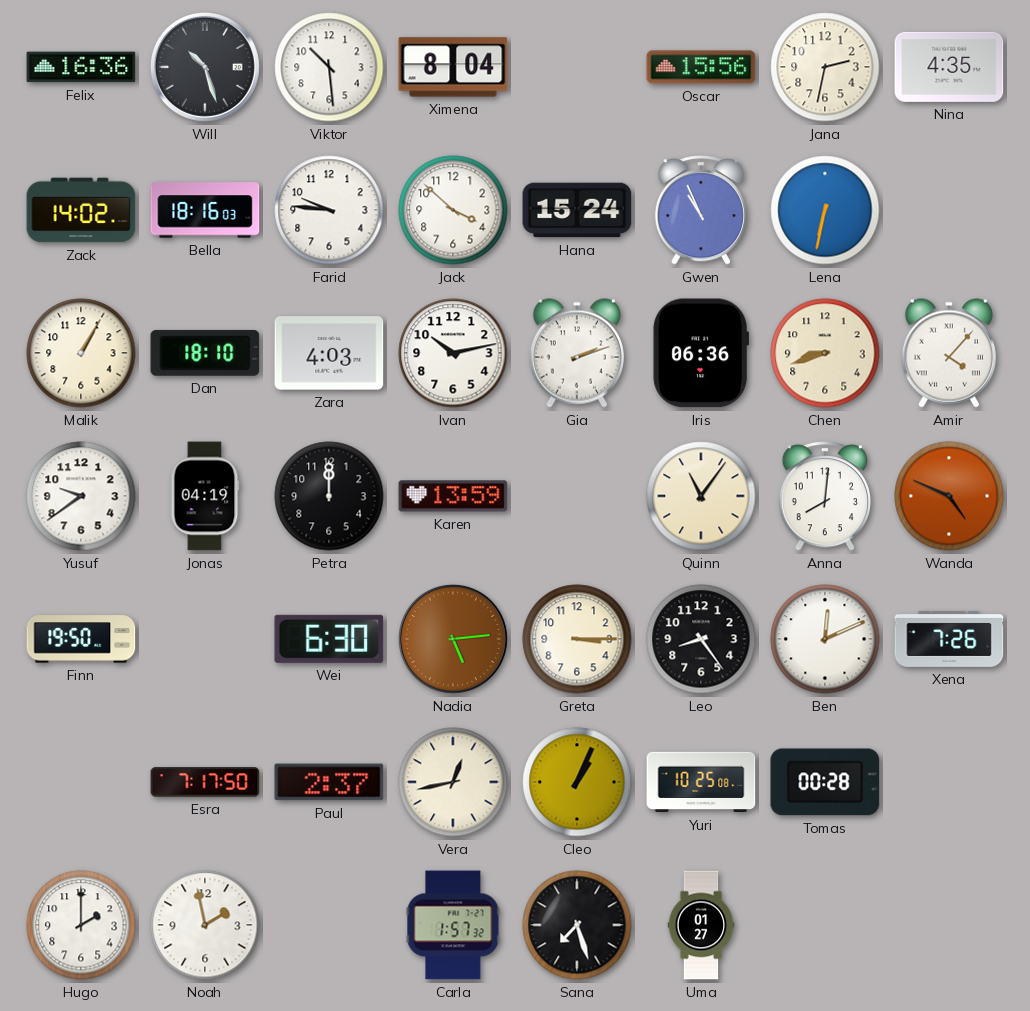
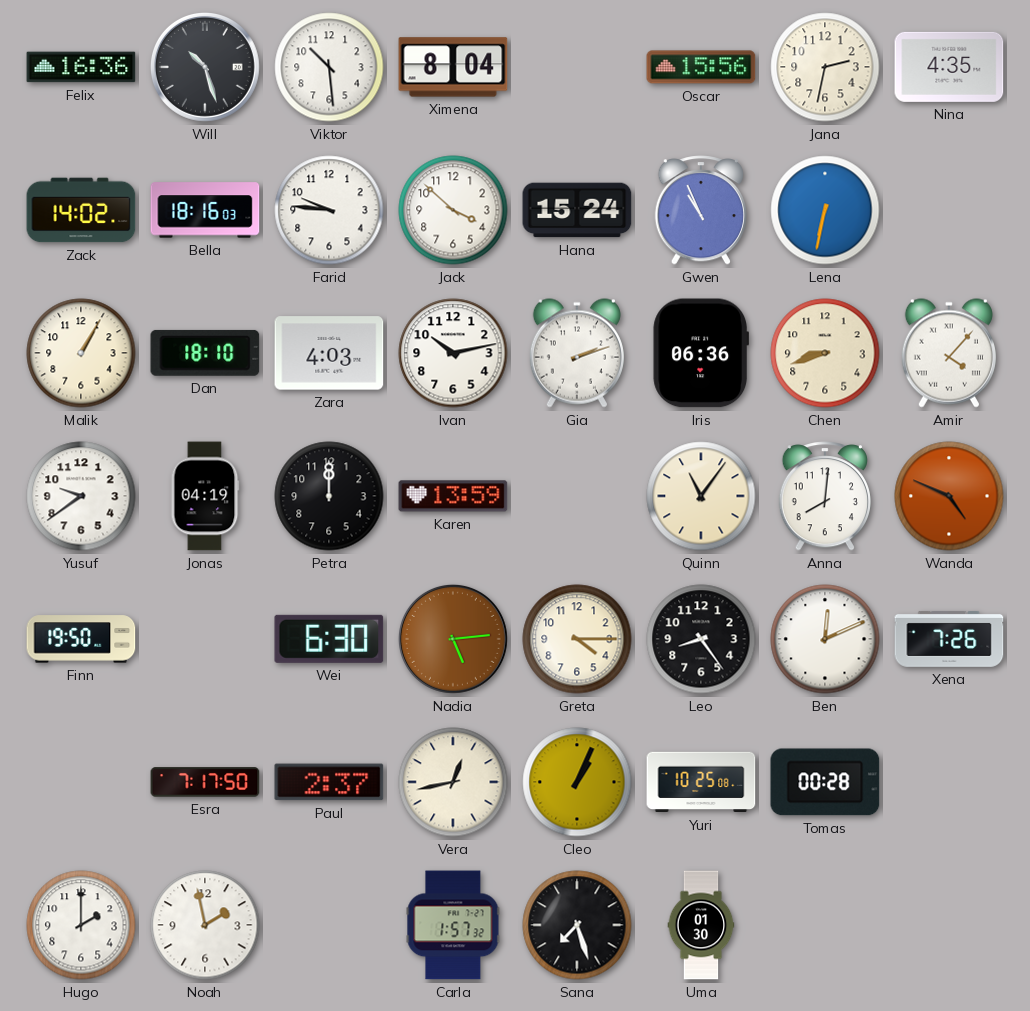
Greta: 3:15 -> 4:15 (577, 639)
Uma: 01:27 -> 01:30 (701, 925)
